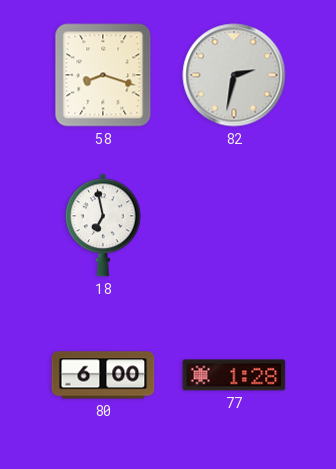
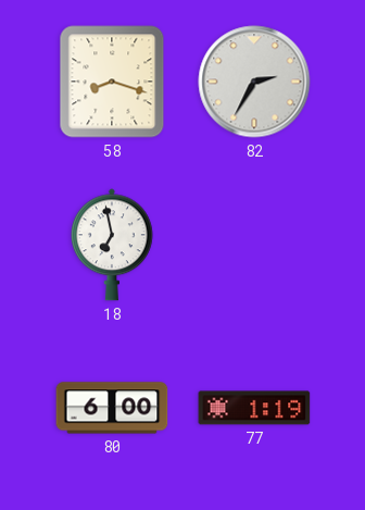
82: 2:32 -> 2:35 (254, 82)
77: 1:28 -> 1:19 (254, 408)
